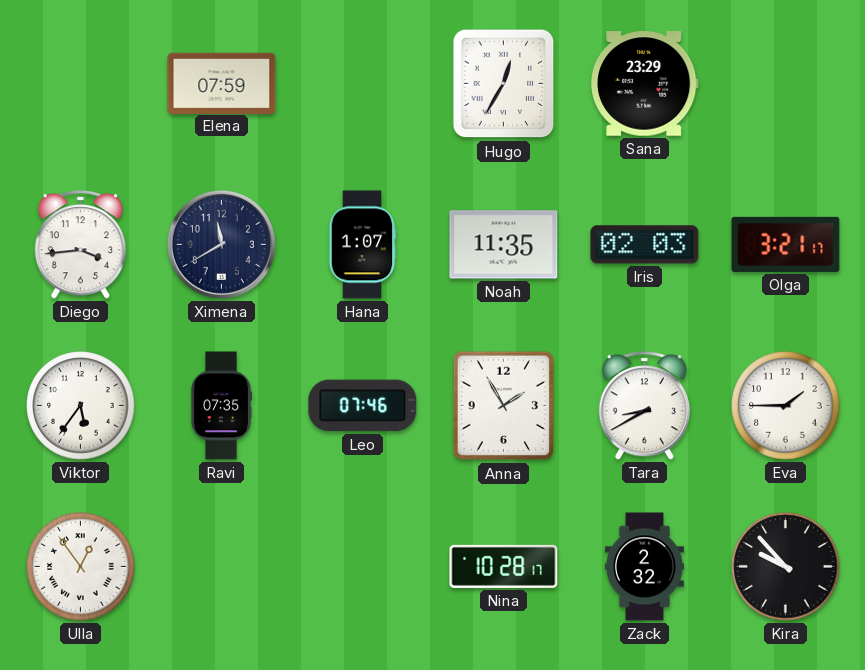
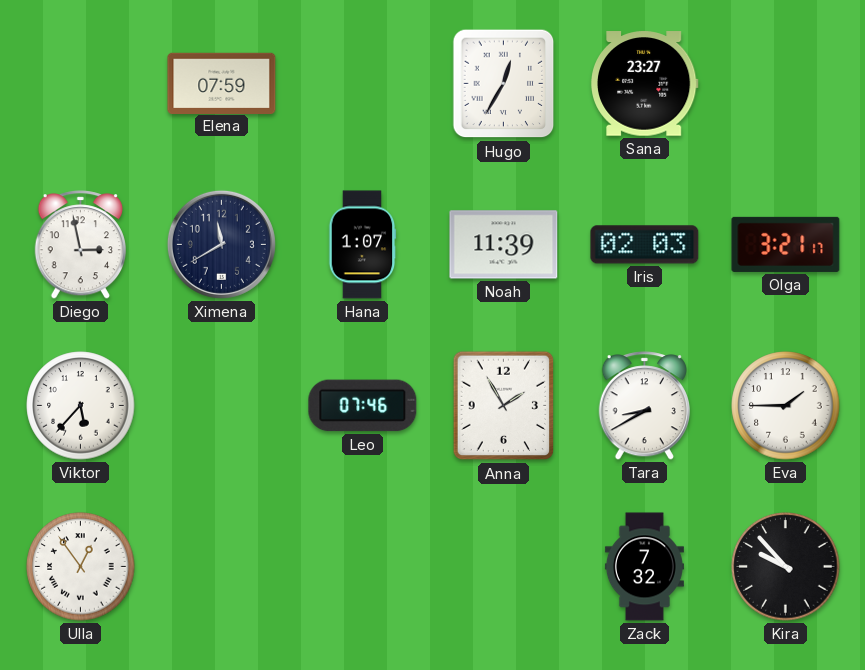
Sana: 23:29 -> 23:27 (644, 84)
Diego: 3:44 -> 2:58 (80, 245)
Noah: 11:35 -> 11:39 (504, 245)
Viktor: 5:36 -> 5:37 (81, 406)
Ravi: 07:35 -> none (221, 406)
Nina: 10:28 -> none (504, 566)
Zack: 2:32 -> 7:32 (644, 567)
